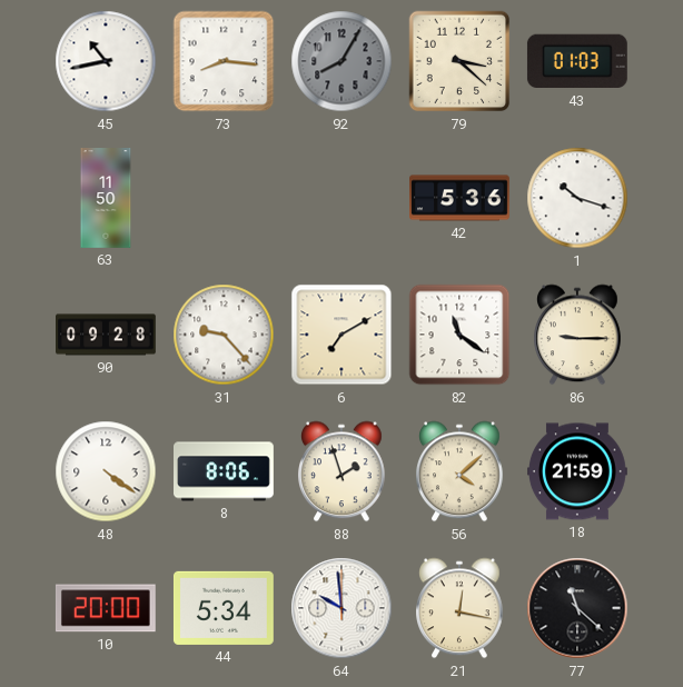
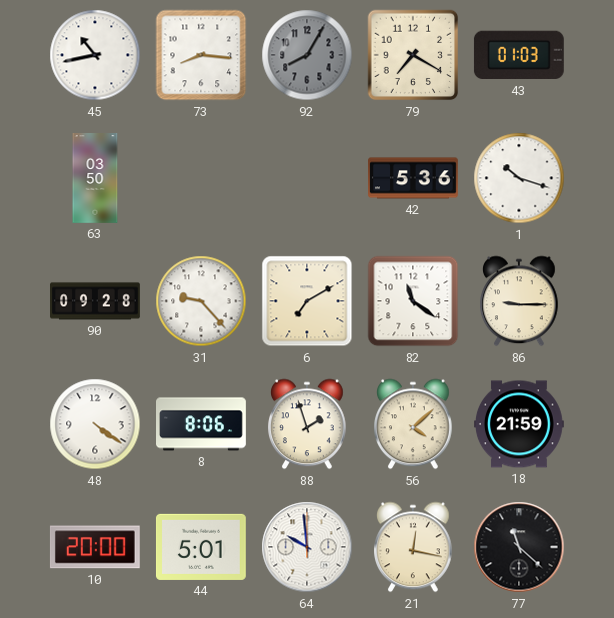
79: 3:22 -> 7:20 (413, 55)
63: 11:50 -> 03:50 (95, 179)
44: 5:34 -> 5:01 (201, 547)
